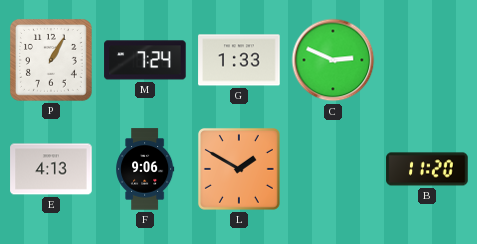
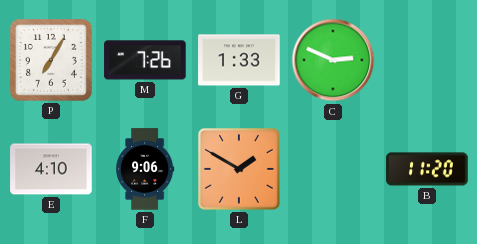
P: 1:05 -> 7:05 (51, 60)
M: 7:24 -> 7:26 (145, 60)
E: 4:13 -> 4:10 (51, 169)
